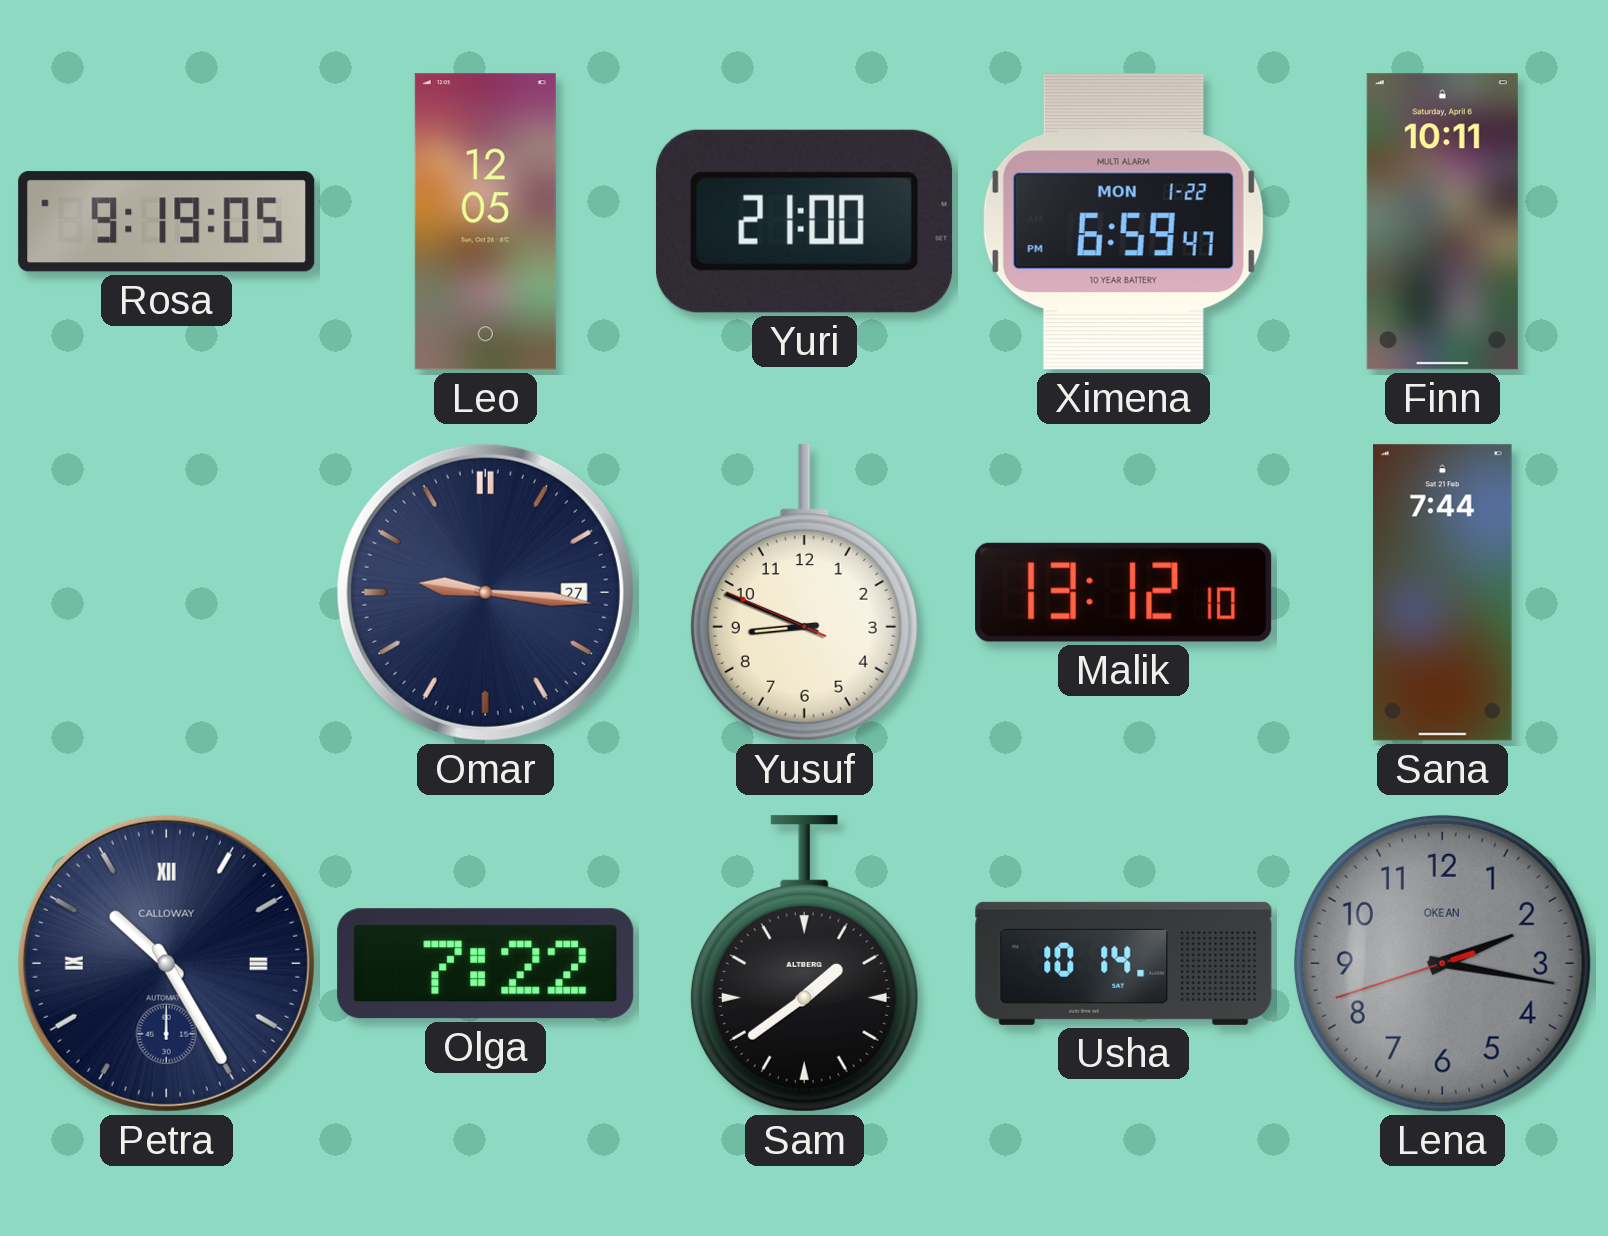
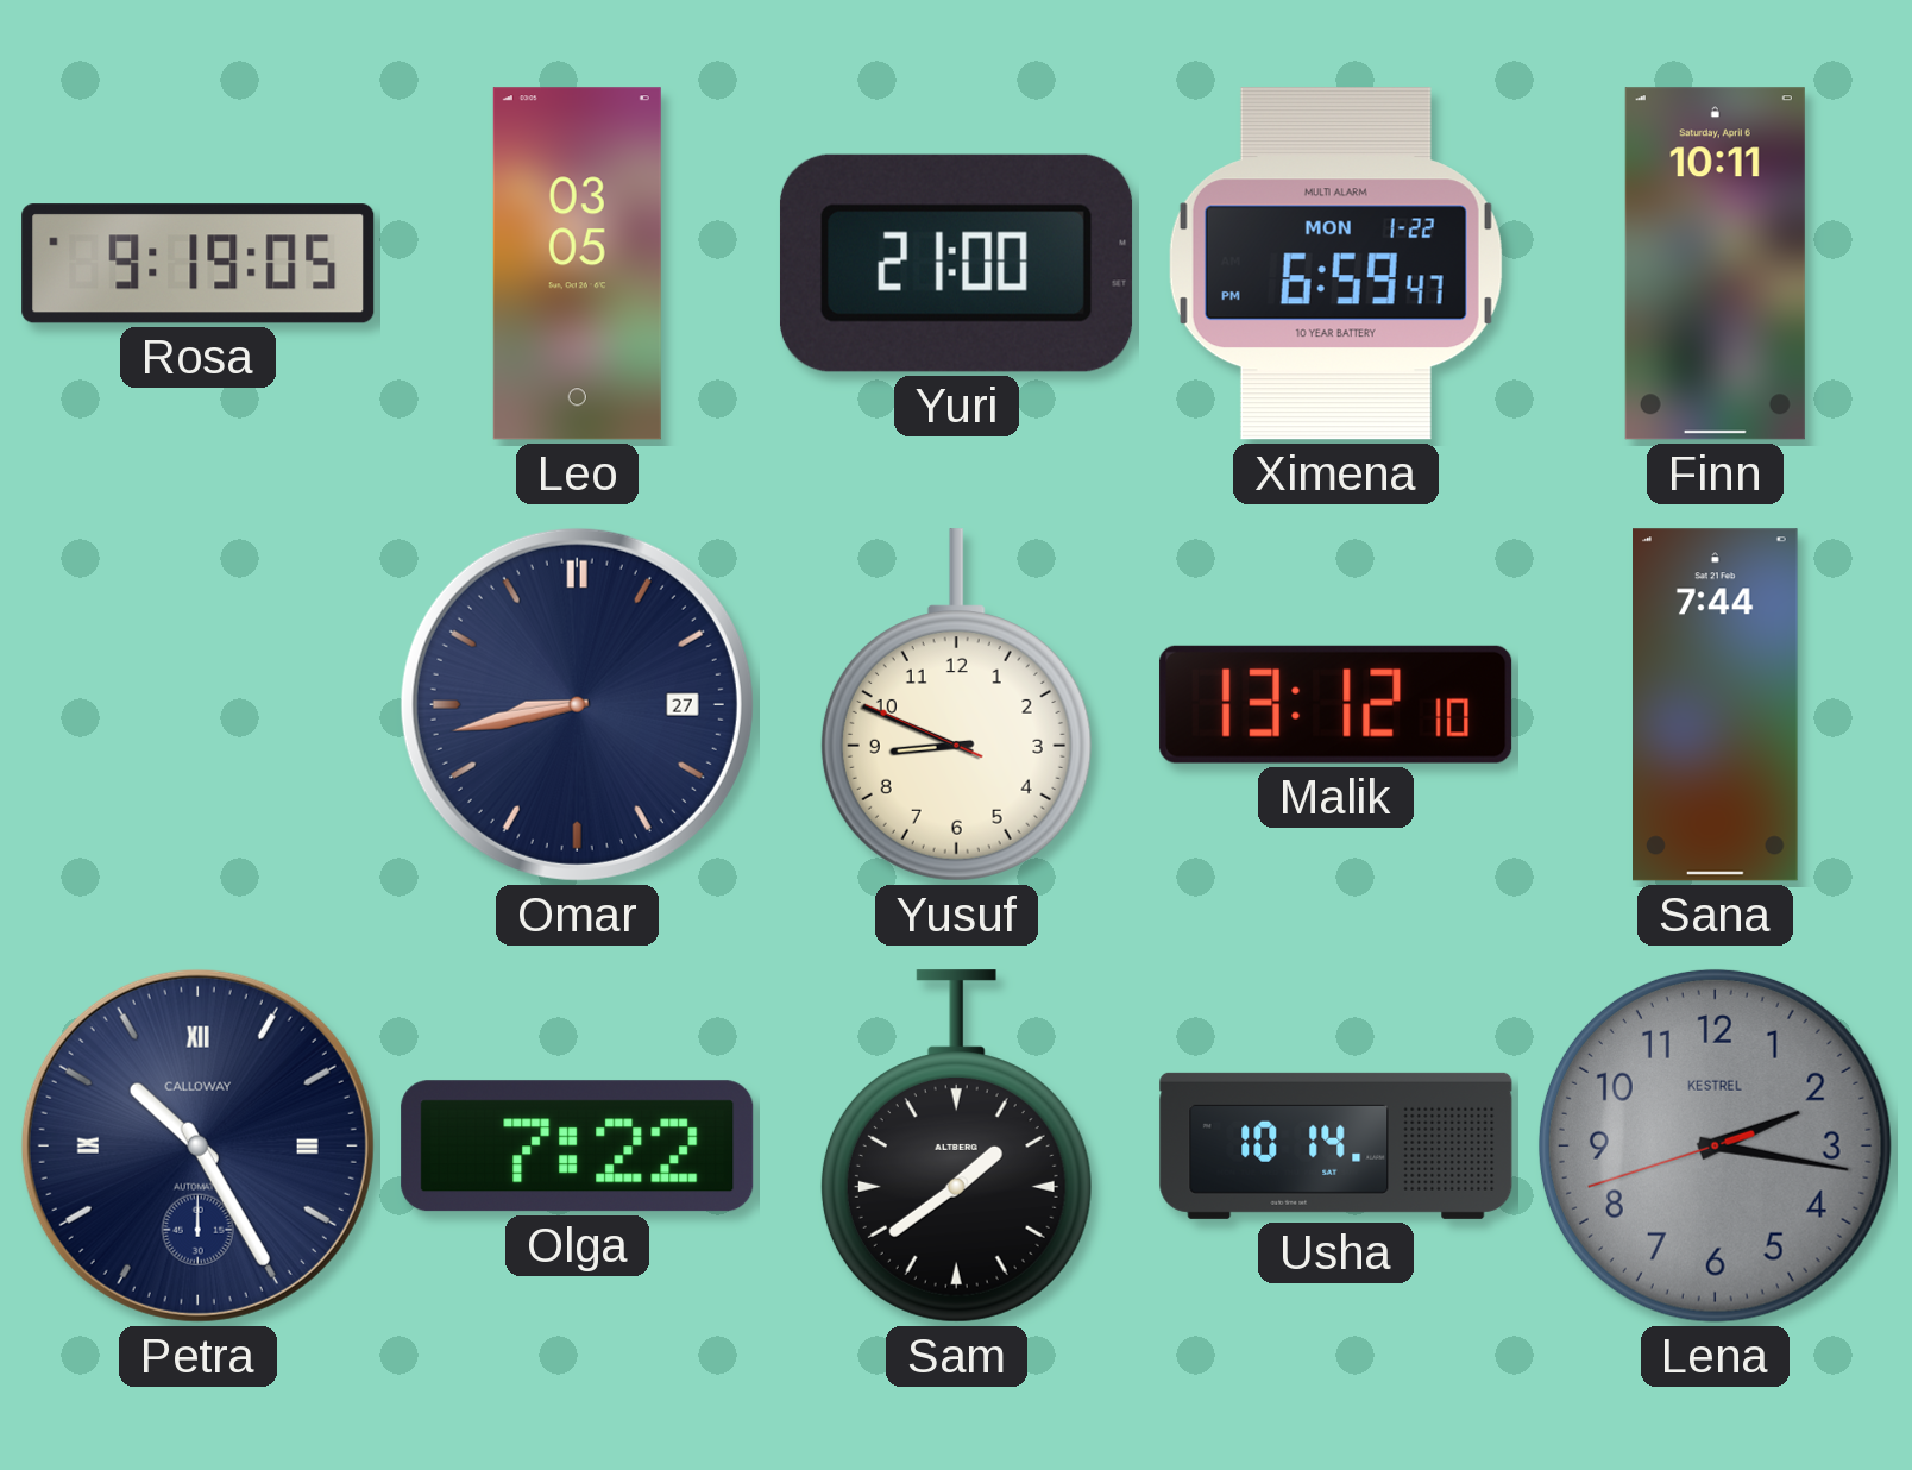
Leo: 12:05 -> 03:05 (577, 264)
Omar: 9:16 -> 8:43 (577, 704)
Lena brand: OKEAN -> KESTREL (1715, 1145)
